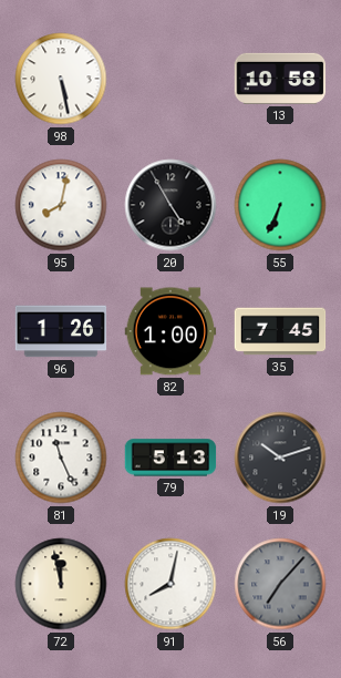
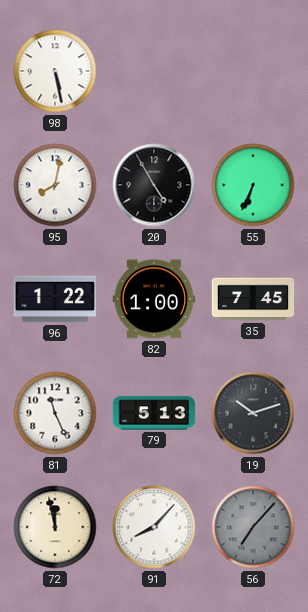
13: 10:58 -> none (280, 79)
96: 1:26 -> 1:22 (55, 299)
91: 8:02 -> 8:07 (154, 527)
